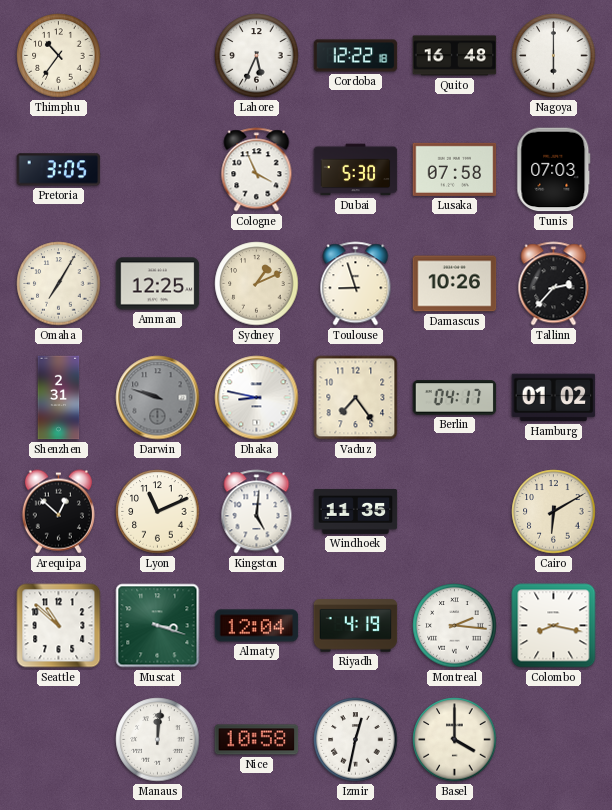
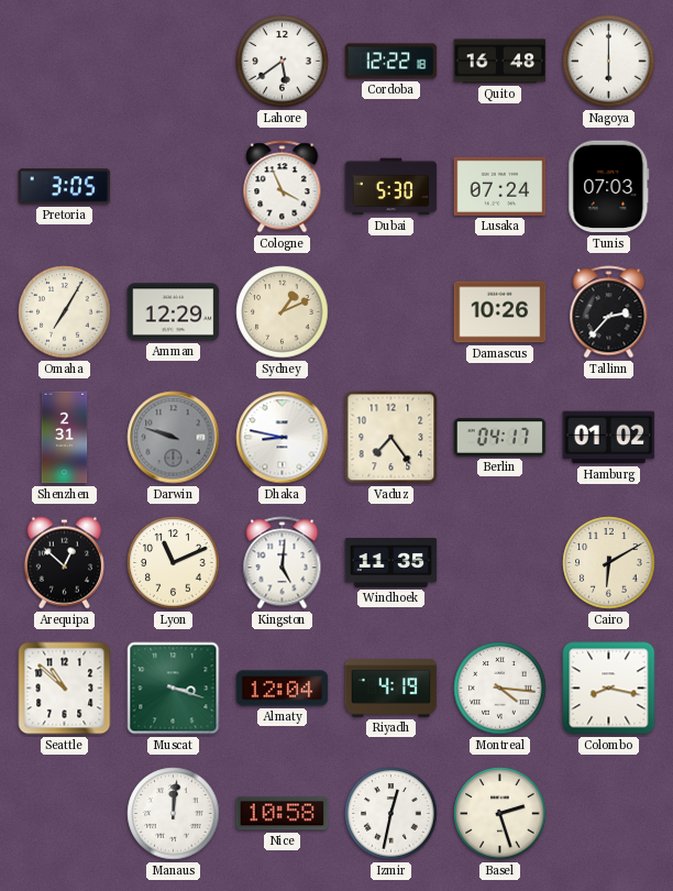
Thimphu: 10:36 -> none (59, 56)
Lahore: 5:34 -> 5:39 (283, 62)
Lusaka: 07:58 -> 07:24 (500, 186)
Amman: 12:25 -> 12:29 (174, 312)
Toulouse: 8:57 -> none (356, 284)
Montreal: 2:16 -> 4:16 (500, 689)
Basel: 4:00 -> 2:27 (500, 814)
